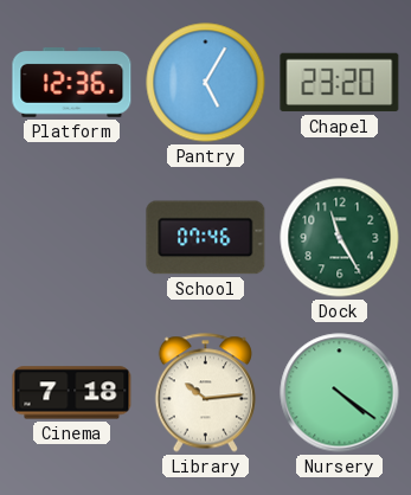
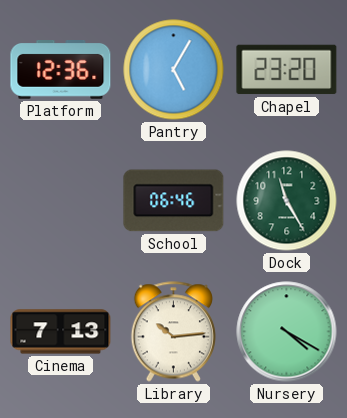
School: 07:46 -> 06:46 (174, 201)
Cinema: 7:18 -> 7:13 (61, 332)
Nursery: 4:21 -> 4:20 (287, 332)
